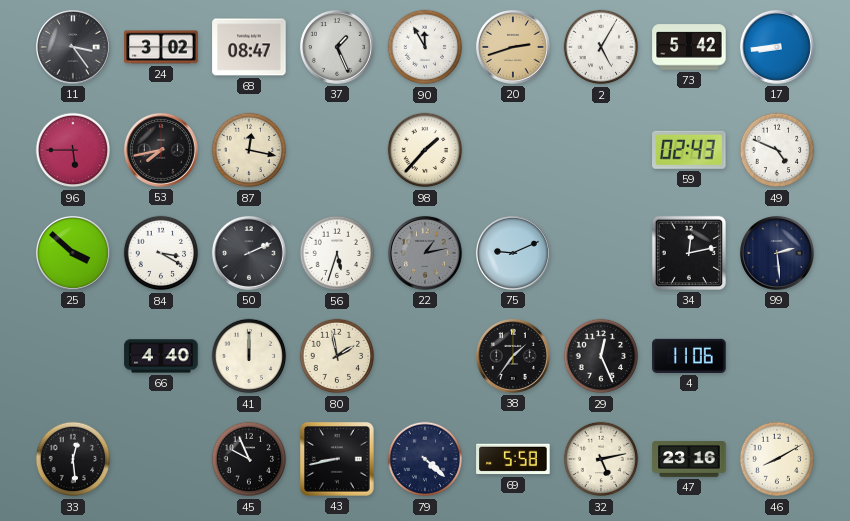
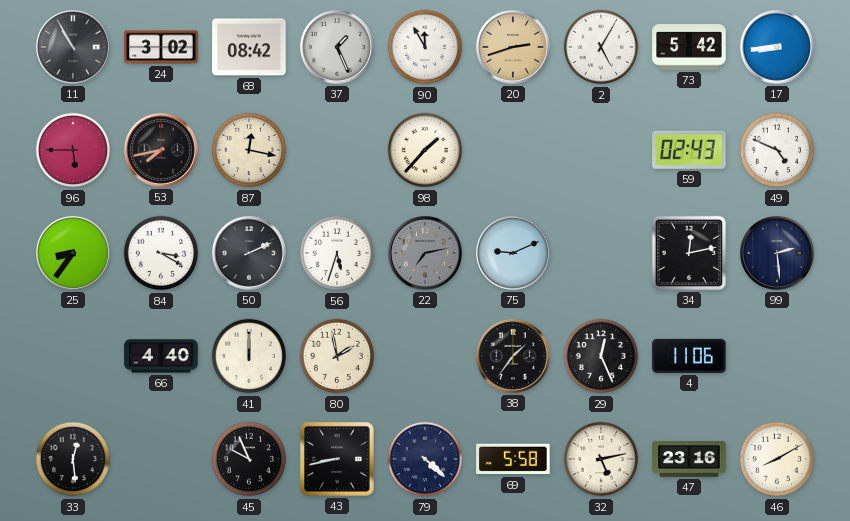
11: 3:24 -> 10:55 (73, 47)
68: 08:47 -> 08:42 (249, 47)
25: 3:52 -> 8:36 (73, 253)
22: 1:13 -> 7:13 (425, 253)
